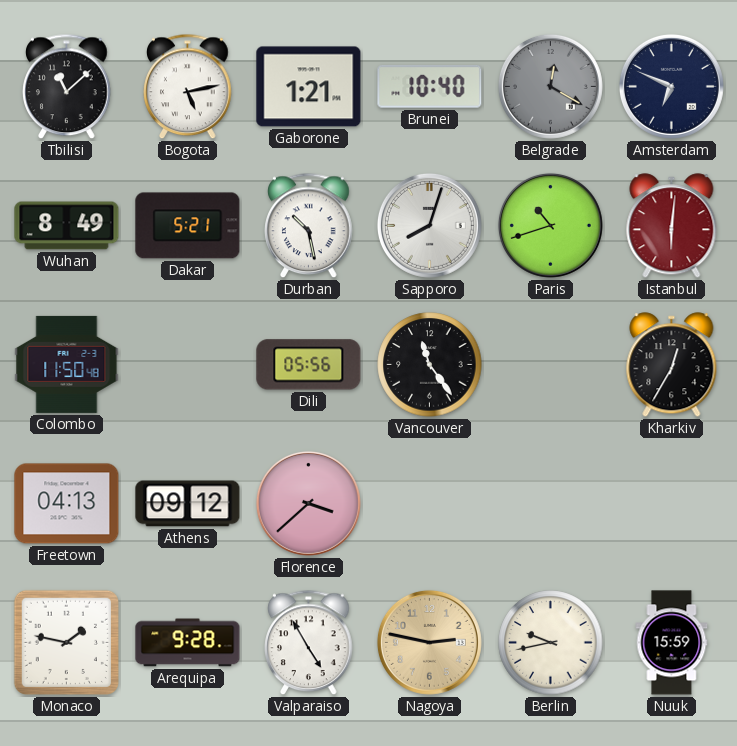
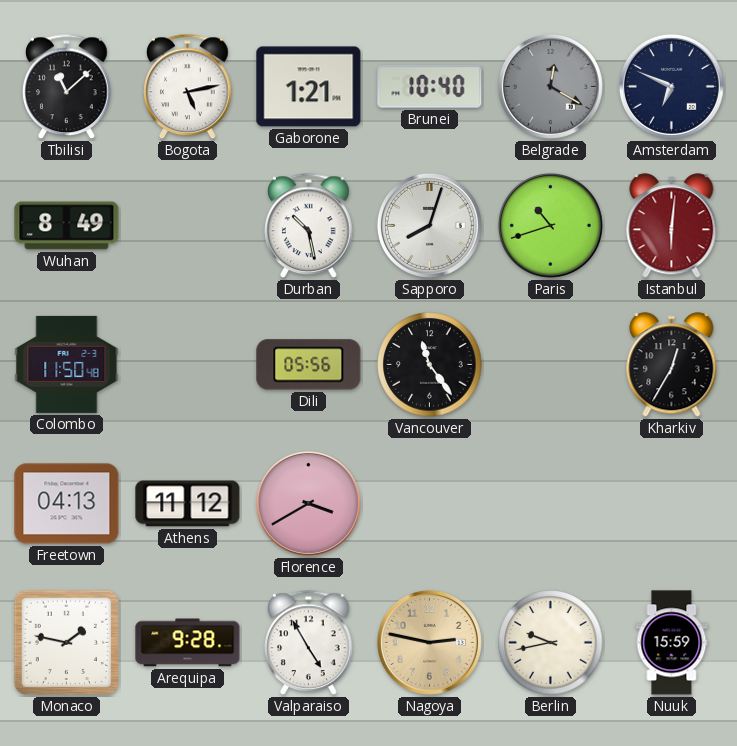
Dakar: 5:21 -> none (188, 226)
Athens: 09:12 -> 11:12 (188, 504)
Florence: 3:38 -> 3:40 (308, 503)
